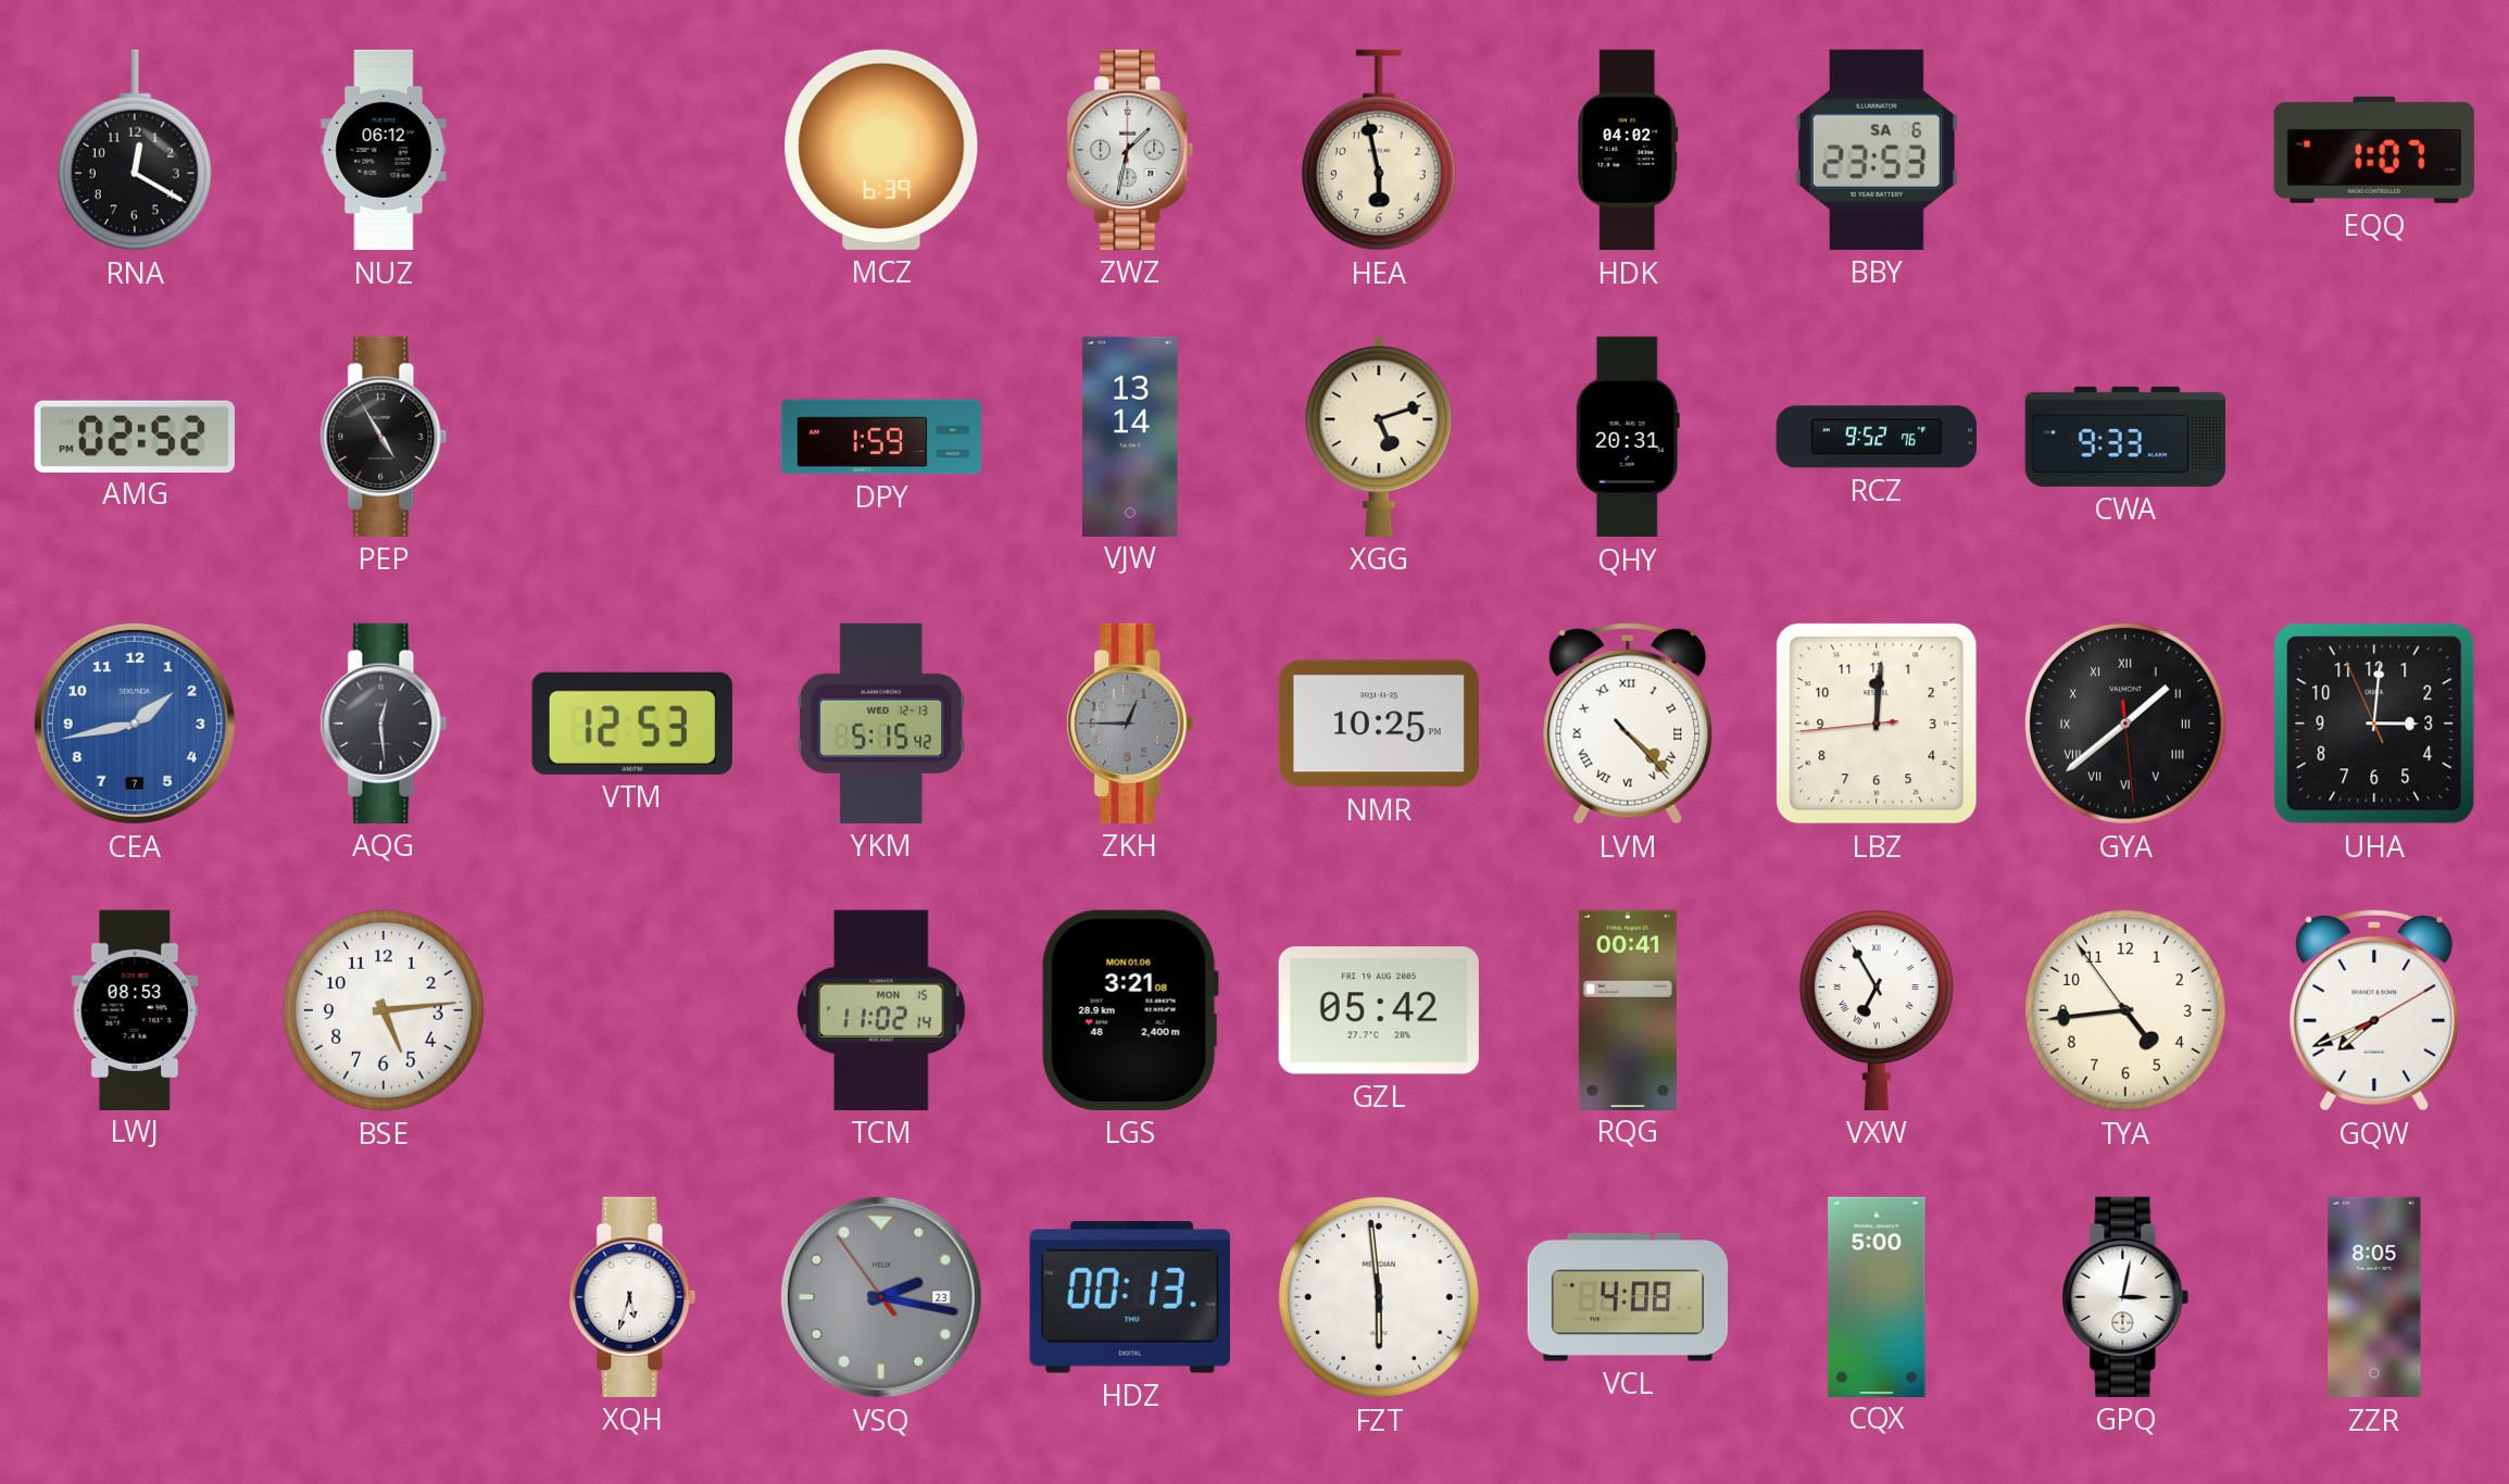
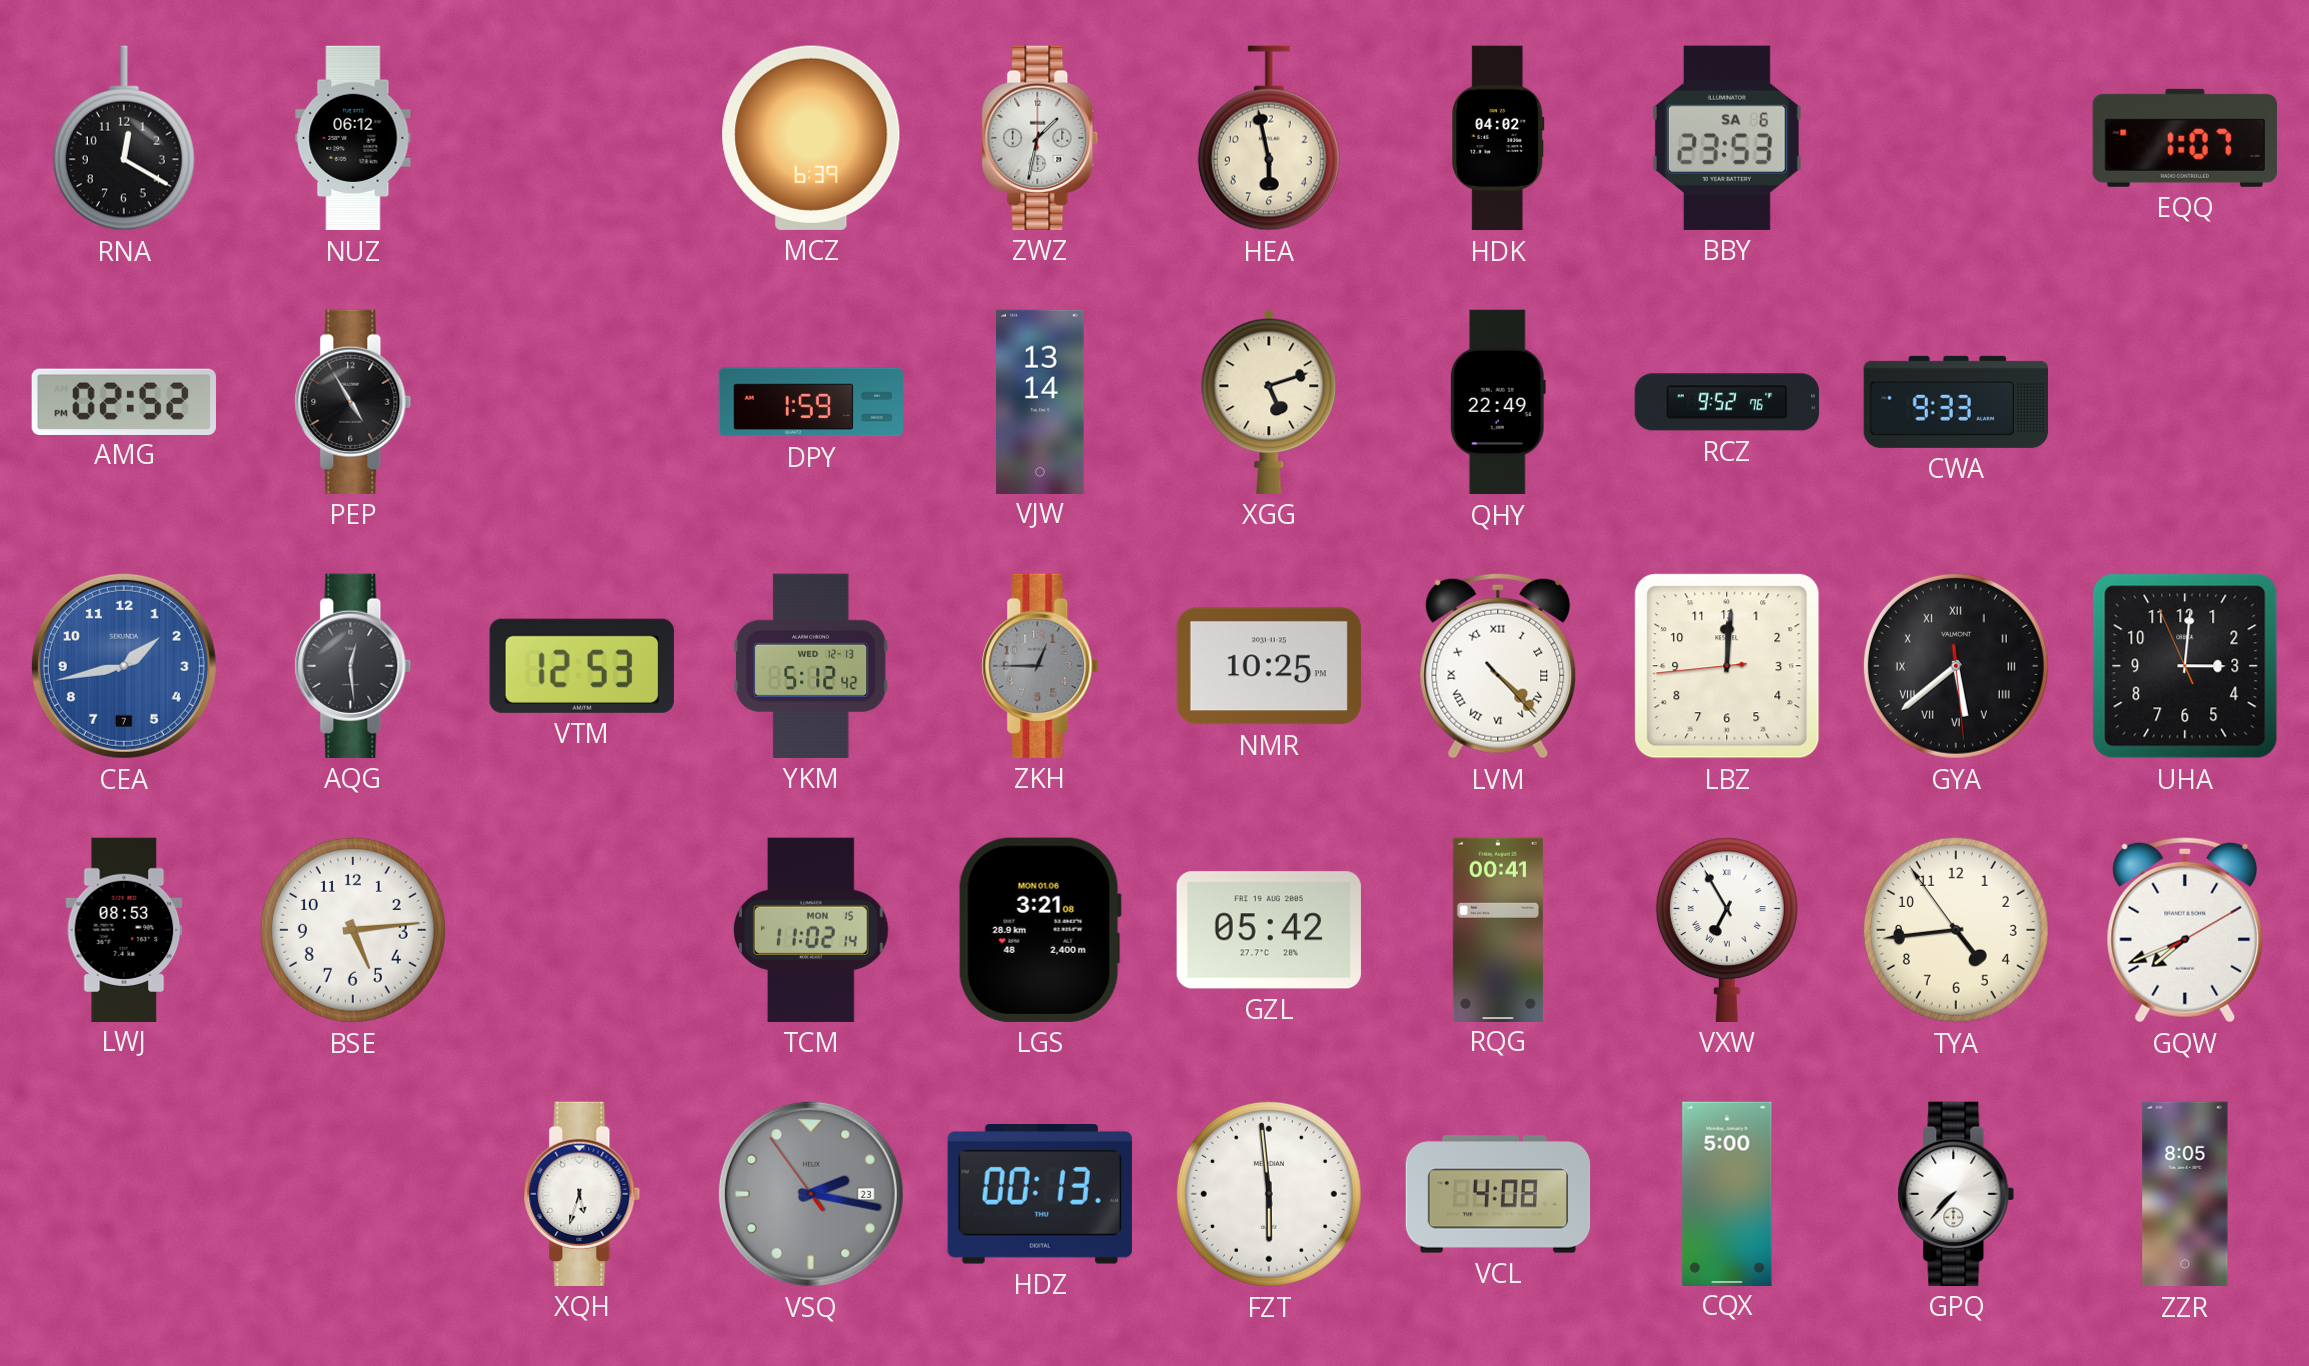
QHY: 20:31 -> 22:49 (1498, 402)
YKM: 5:15 -> 5:12 (811, 666)
GYA: 1:38 -> 5:38 (1956, 666)
GPQ: 3:02 -> 7:37 (1956, 1194)
